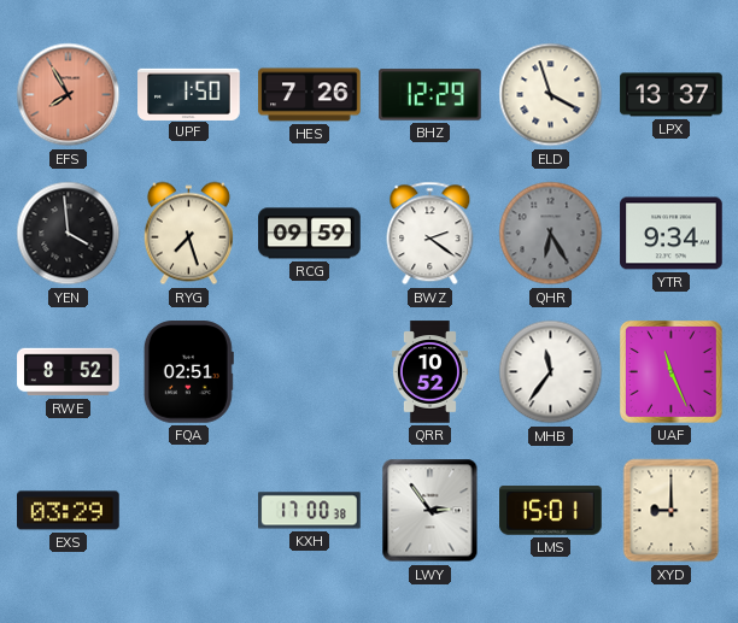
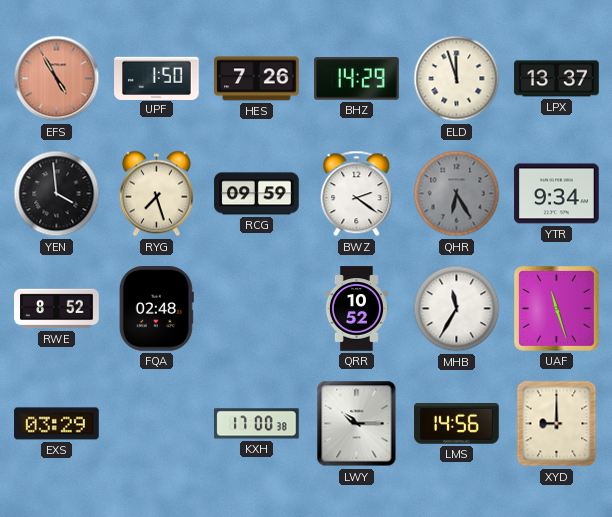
EFS: 7:55 -> 4:55 (57, 79)
BHZ: 12:29 -> 14:29 (357, 79)
ELD: 3:57 -> 11:57 (457, 79)
FQA: 02:51 -> 02:48 (156, 309)
MHB: 11:36 -> 11:35 (457, 309)
UAF: 11:26 -> 11:27 (557, 309)
LWY: 2:54 -> 10:15 (357, 424)
LMS: 15:01 -> 14:56 (457, 424)
